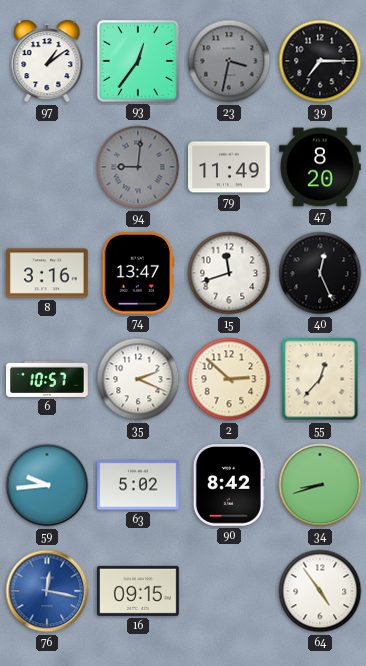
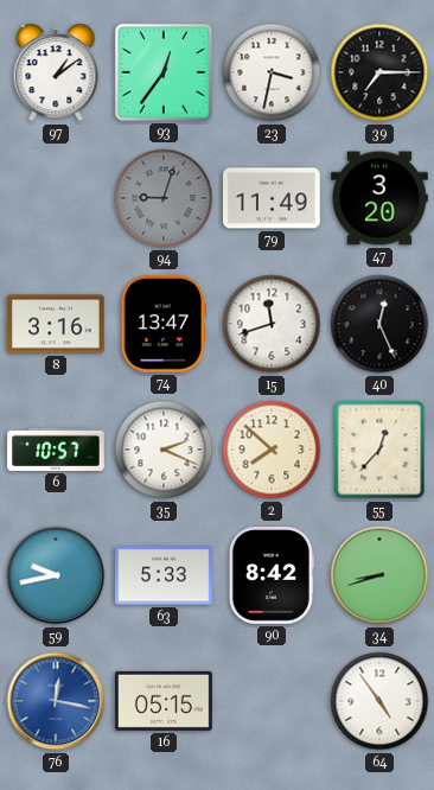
23 dial: grey -> white (272, 72)
94: 9:01 -> 9:03 (164, 198)
47: 8:20 -> 3:20 (381, 198)
2: 2:52 -> 7:52 (272, 450)
59: 9:44 -> 9:43 (56, 575)
63: 5:02 -> 5:33 (165, 575)
16: 09:15 -> 05:15 (165, 701)
